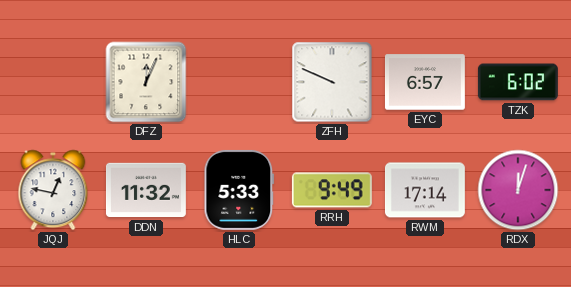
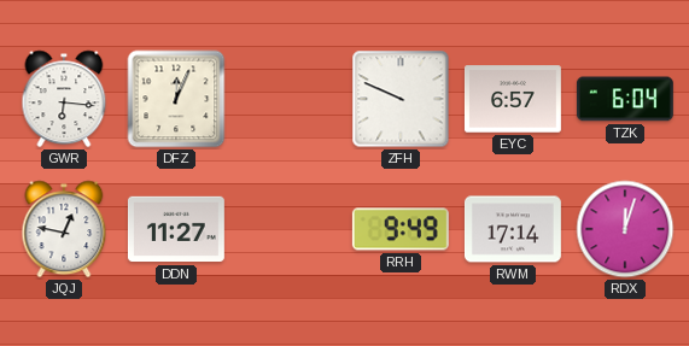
GWR: none -> 6:16 (64, 99)
TZK: 6:02 -> 6:04 (625, 99)
DDN: 11:32 -> 11:27 (176, 229)
HLC: 5:33 -> none (239, 190)
